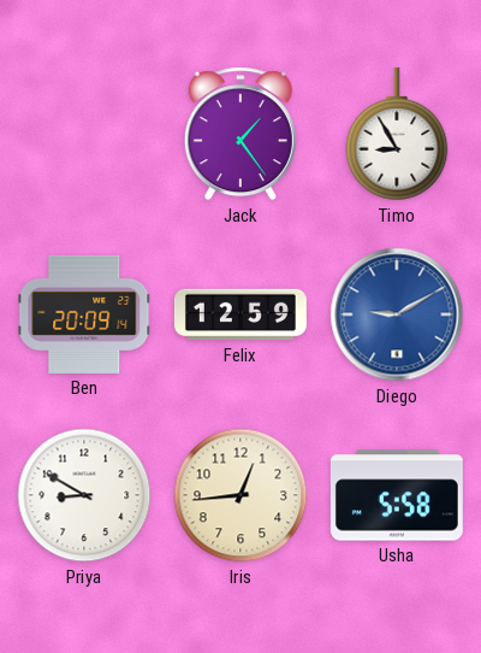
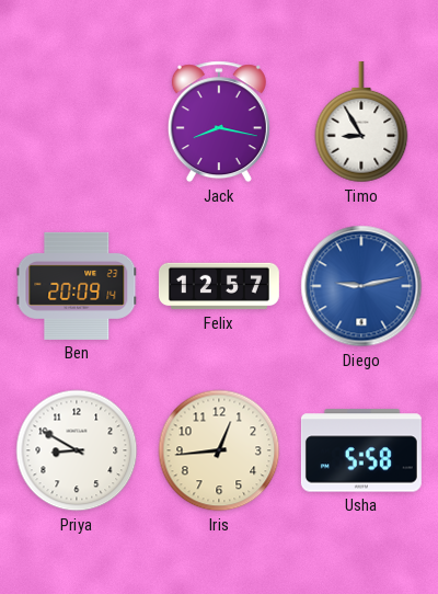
Jack: 1:24 -> 8:17 (219, 122)
Felix: 12:59 -> 12:57 (219, 286)
Diego: 9:10 -> 9:13 (361, 286)
